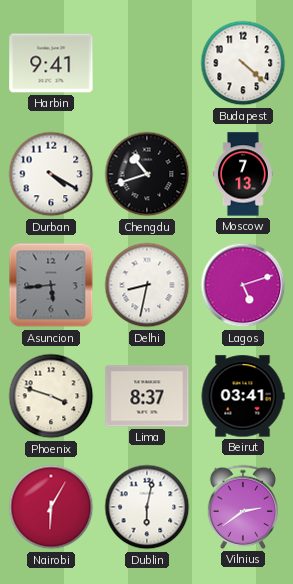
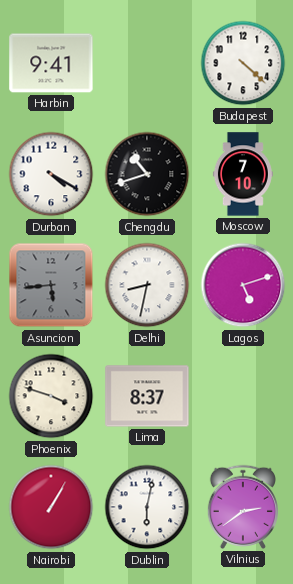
Moscow: 7:13 -> 7:10 (243, 174)
Beirut: 03:41 -> none (243, 396)
Nairobi: 6:05 -> 1:05 (51, 507)
